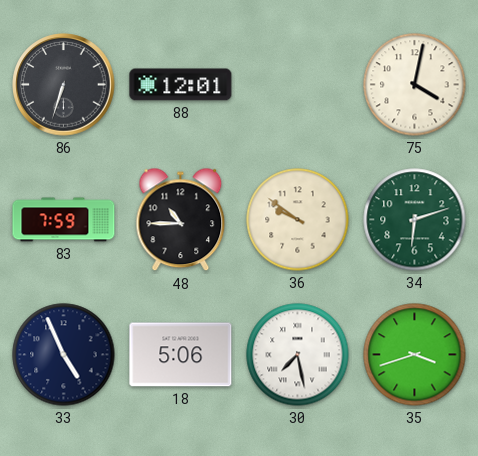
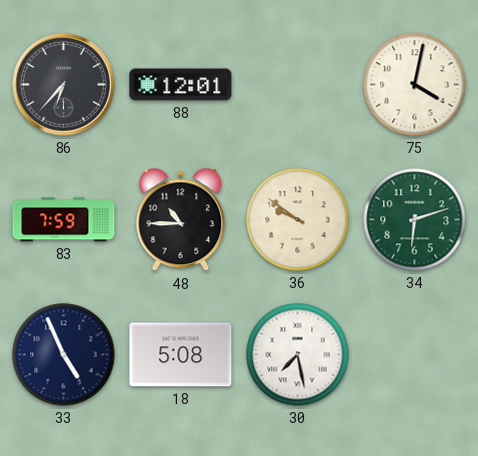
86: 6:33 -> 6:37 (64, 85)
18: 5:06 -> 5:08 (181, 355)
35: 3:42 -> none (415, 355)
